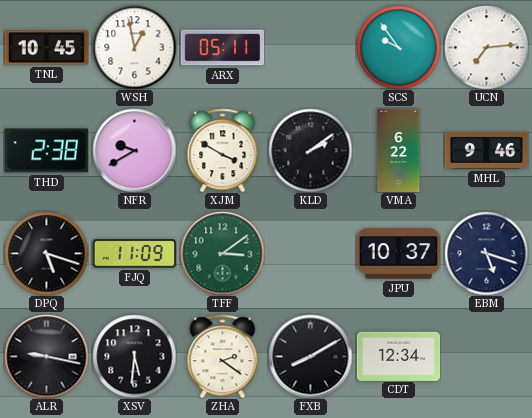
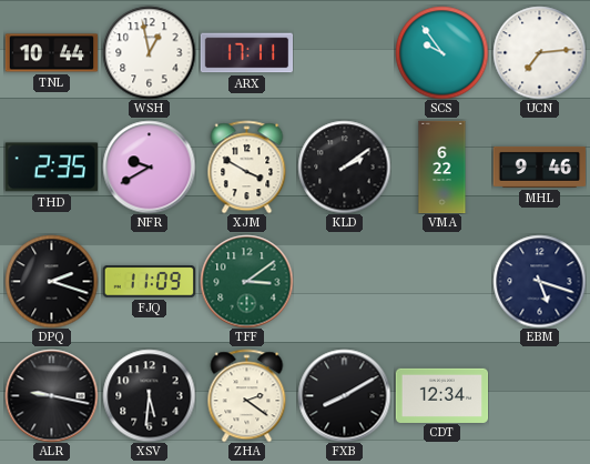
TNL: 10:45 -> 10:44 (51, 53)
ARX: 05:11 -> 17:11 (246, 53)
THD: 2:38 -> 2:35 (51, 168)
DPQ: 5:18 -> 2:18 (51, 281)
JPU: 10:37 -> none (398, 254)
